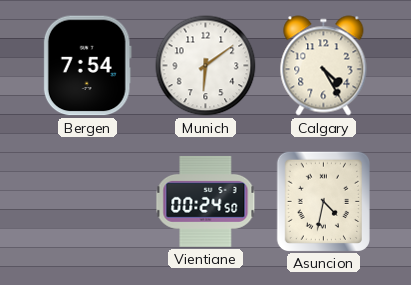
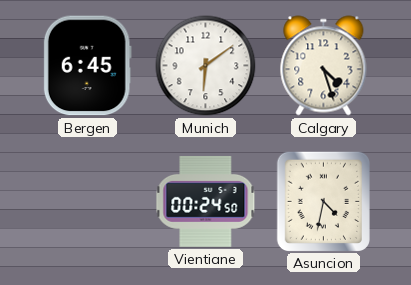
Bergen: 7:54 -> 6:45 (87, 66)
Calgary: 4:25 -> 4:27 (324, 66)
